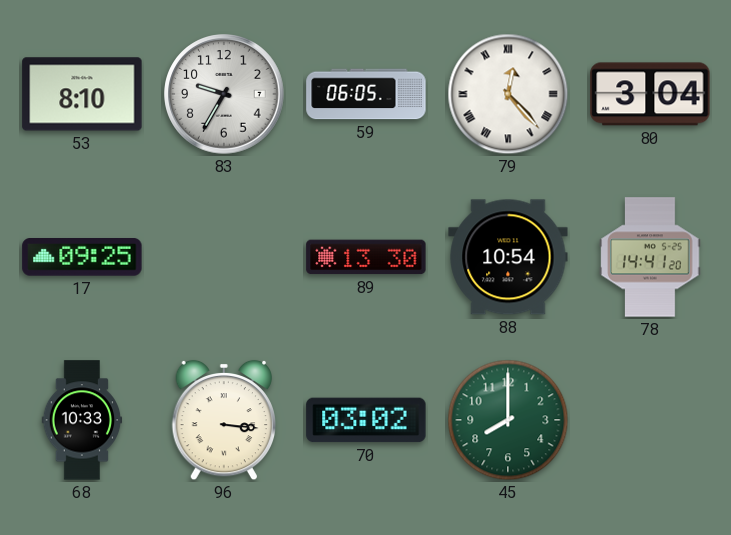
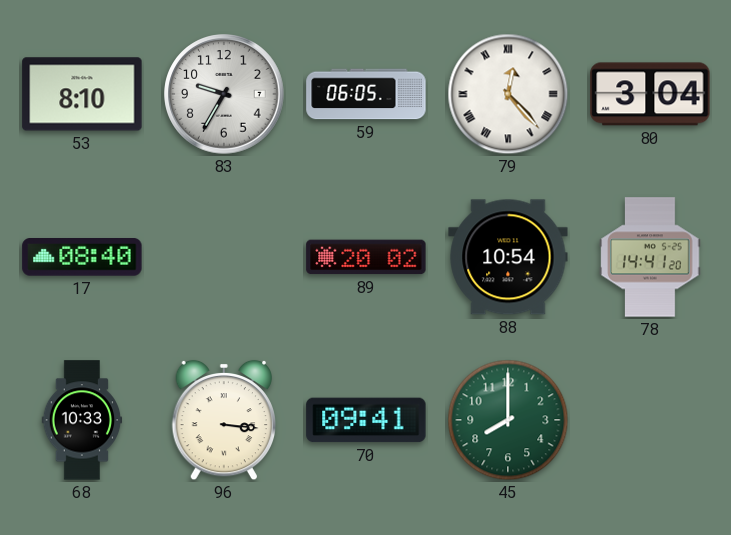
17: 09:25 -> 08:40 (82, 258)
89: 13:30 -> 20:02 (366, 257)
70: 03:02 -> 09:41 (366, 420)
